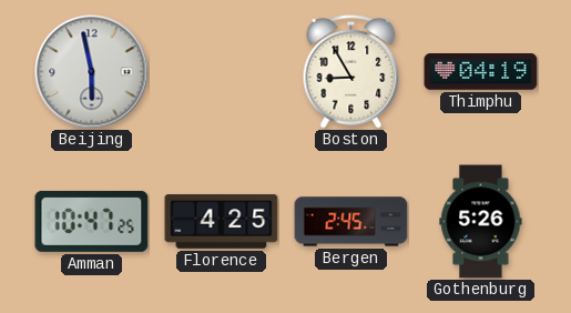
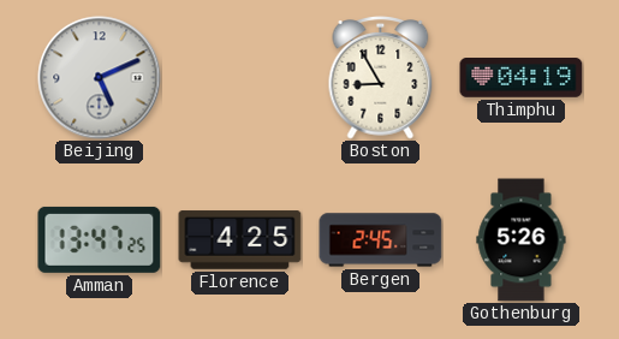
Beijing: 5:58 -> 5:11 (100, 78)
Amman: 10:47 -> 13:47 (100, 239)
